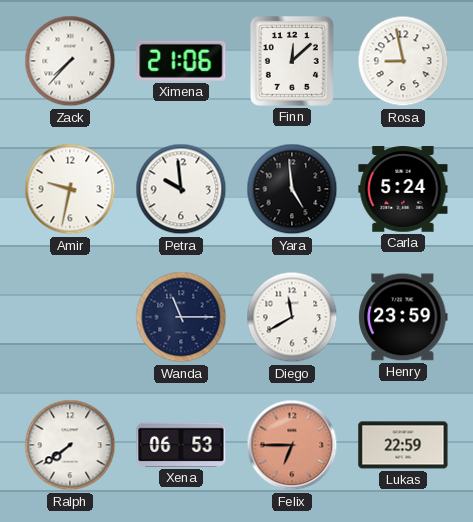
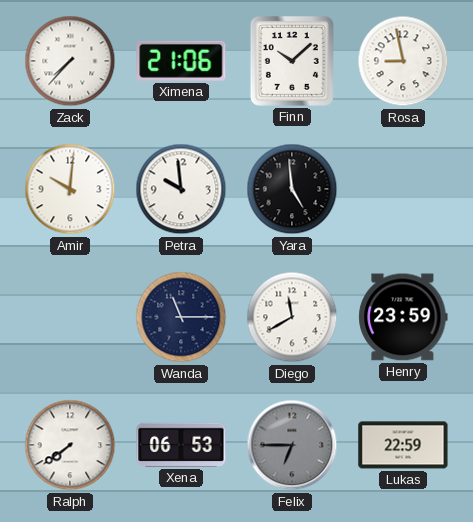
Finn: 12:08 -> 10:08 (292, 61)
Amir: 9:32 -> 10:01 (70, 189)
Carla: 5:24 -> none (403, 189)
Felix dial: salmon -> grey (292, 445)
